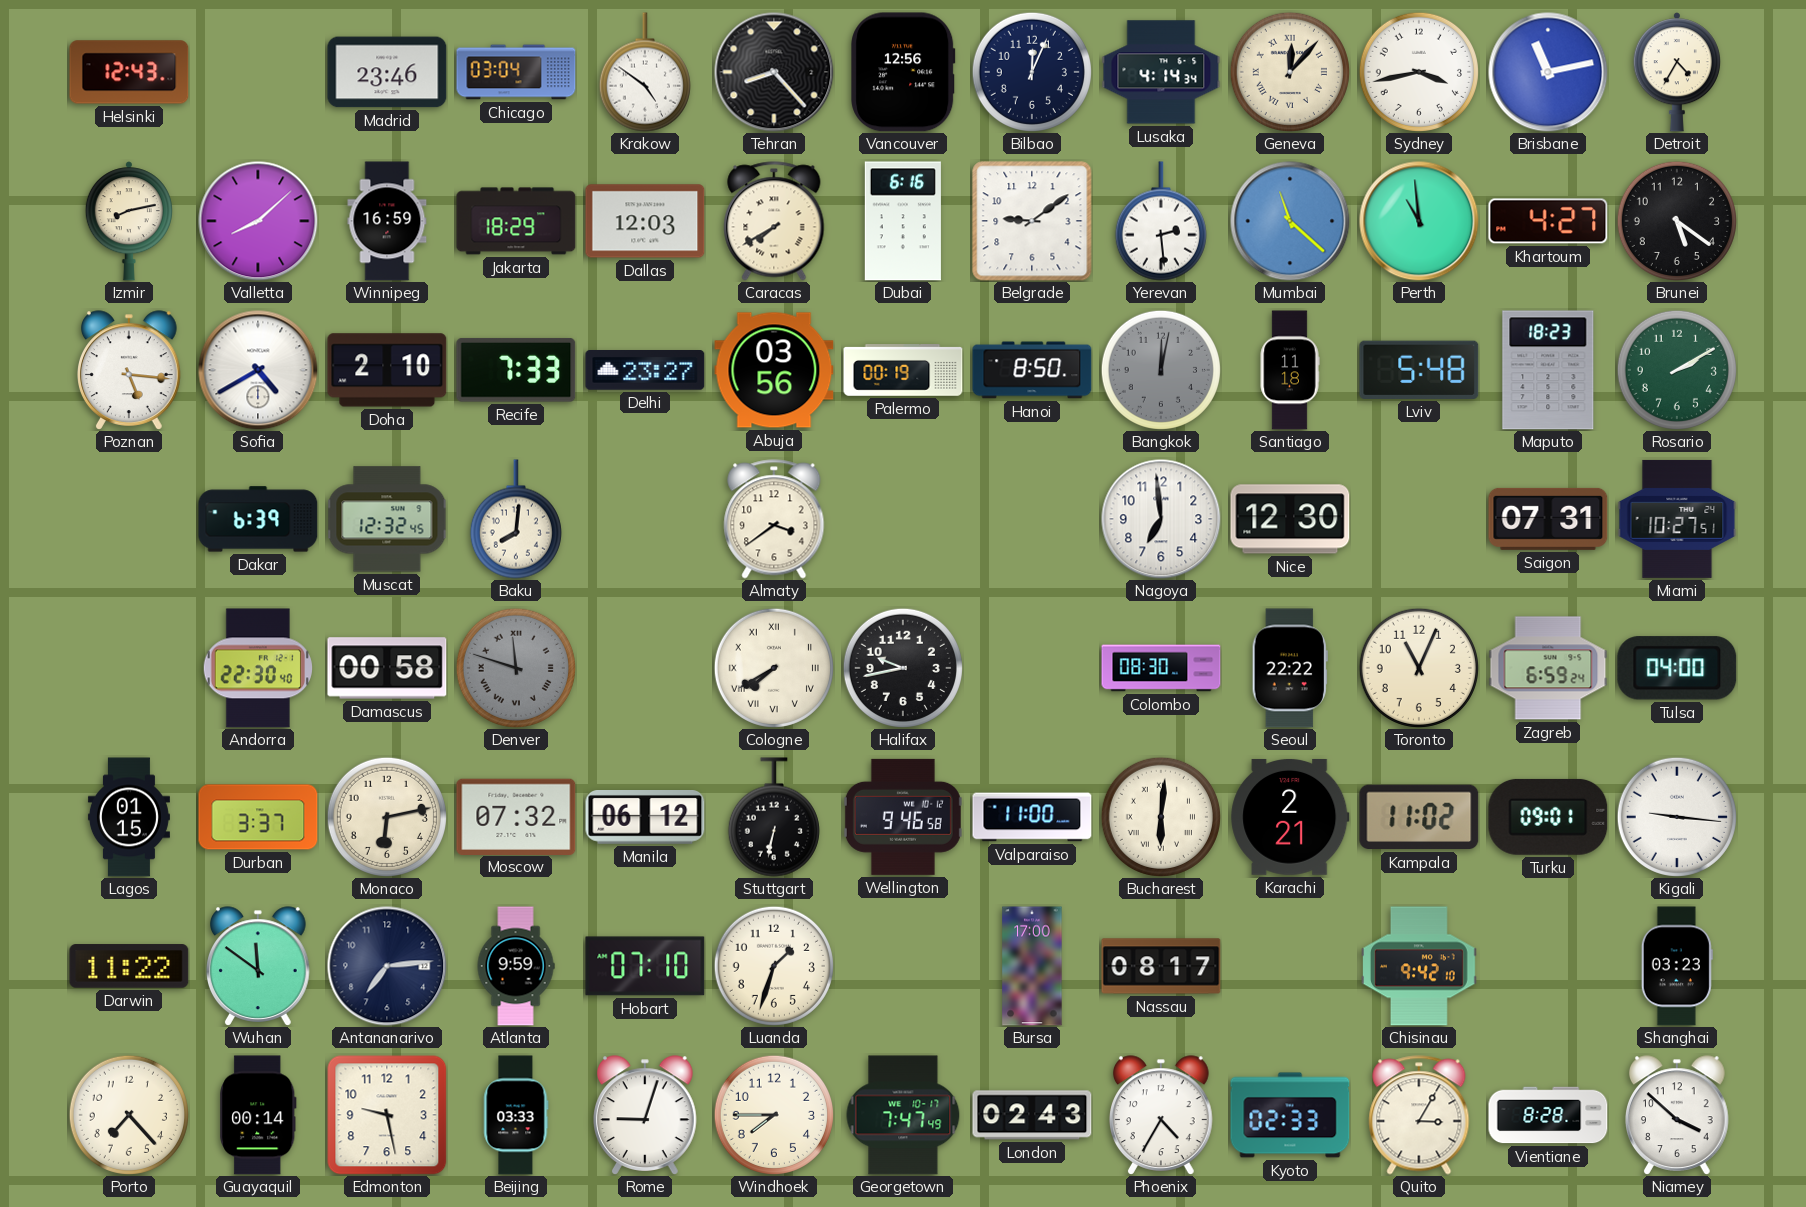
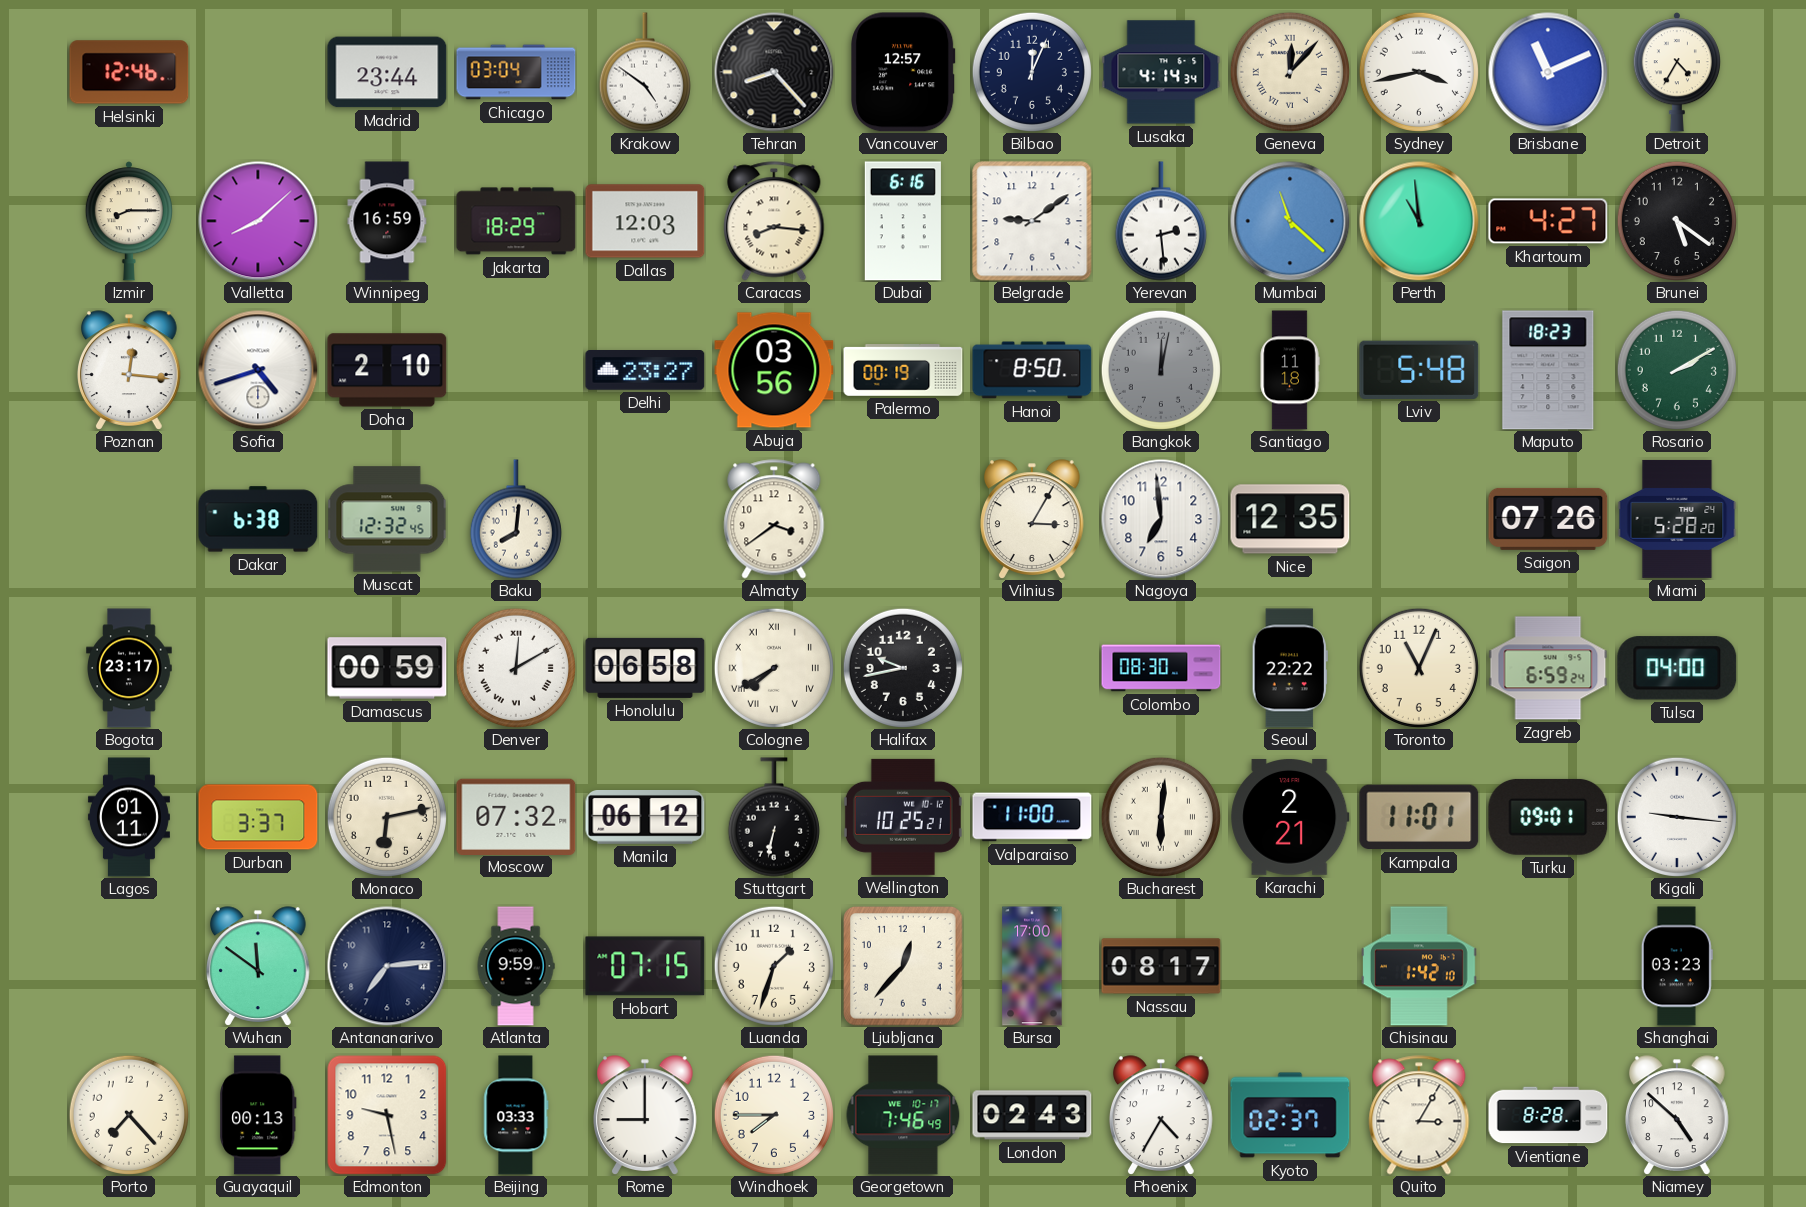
Helsinki: 12:43 -> 12:46 (129, 72)
Madrid: 23:46 -> 23:44 (387, 72)
Vancouver: 12:56 -> 12:57 (903, 72)
Brisbane: 11:13 -> 11:11 (1548, 72)
Izmir: 8:13 -> 8:15 (129, 221)
Caracas: 7:40 -> 8:16 (774, 221)
Poznan: 5:16 -> 12:16 (130, 370)
Sofia: 4:40 -> 4:42 (258, 370)
Recife: 7:33 -> none (516, 370)
Dakar: 6:39 -> 6:38 (258, 519)
Vilnius: none -> 3:05 (1033, 519)
Nice: 12:30 -> 12:35 (1290, 519)
Saigon: 07:31 -> 07:26 (1548, 519)
Miami: 10:27 -> 5:28 (1677, 519)
Bogota: none -> 23:17 (129, 668)
Andorra: 22:30 -> none (257, 668)
Damascus: 00:58 -> 00:59 (387, 668)
Denver: 11:48 -> 12:10 (516, 668)
Denver dial: grey -> white (516, 668)
Honolulu: none -> 06:58 (645, 668)
Lagos: 01:15 -> 01:11 (129, 817)
Wellington: 9:46 -> 10:25 (903, 817)
Kampala: 11:02 -> 11:01 (1419, 817)
Darwin: 11:22 -> none (129, 966)
Hobart: 07:10 -> 07:15 (645, 966)
Ljubljana: none -> 12:37 (904, 967)
Chisinau: 9:42 -> 1:42 (1420, 966)
Guayaquil: 00:14 -> 00:13 (258, 1115)
Rome: 9:03 -> 9:00 (646, 1115)
Georgetown: 7:47 -> 7:46 (903, 1115)
Kyoto: 02:33 -> 02:37 (1290, 1115)
Niamey: 3:52 -> 4:52 (1678, 1115)
